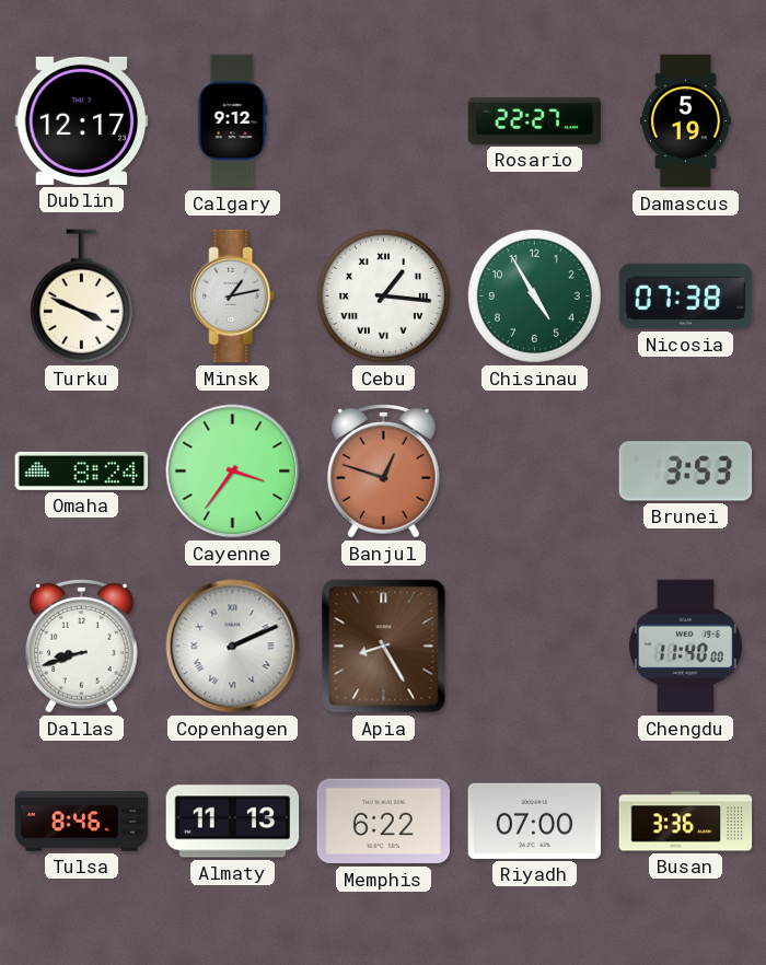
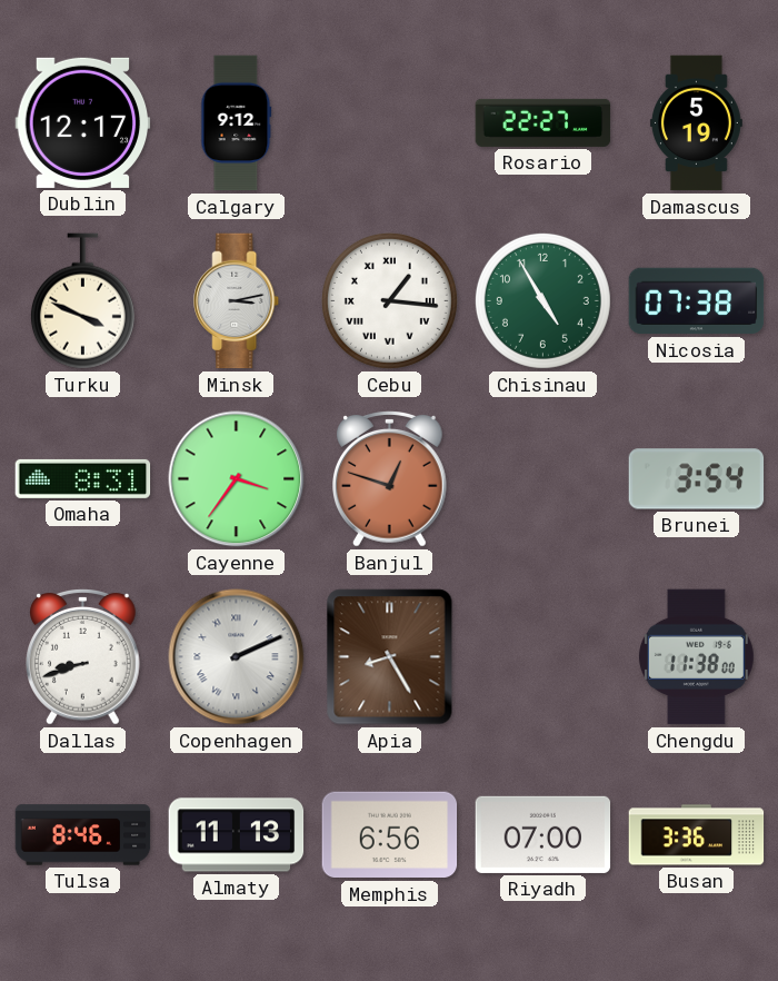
Minsk: 1:13 -> 3:13 (237, 301)
Omaha: 8:24 -> 8:31 (83, 478)
Brunei: 3:53 -> 3:54 (697, 479)
Chengdu: 11:40 -> 11:38 (696, 657)
Memphis: 6:22 -> 6:56 (390, 835)
